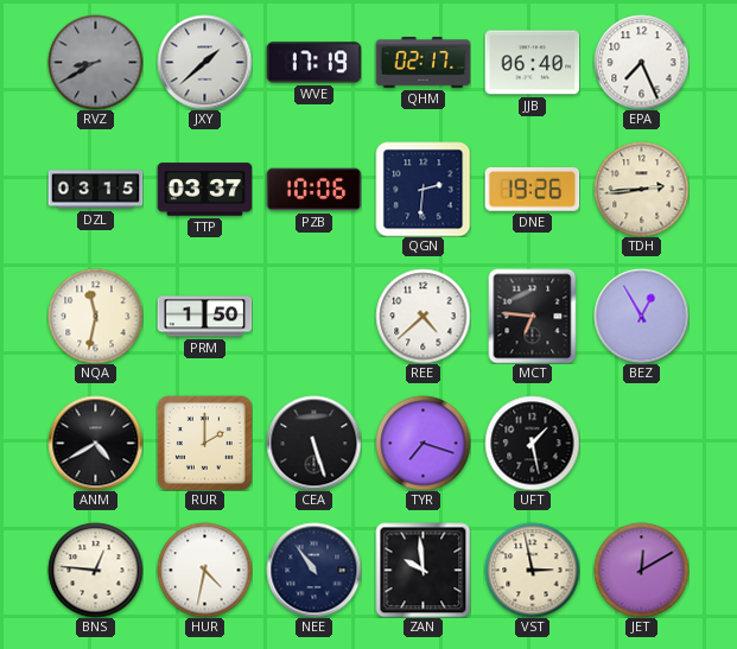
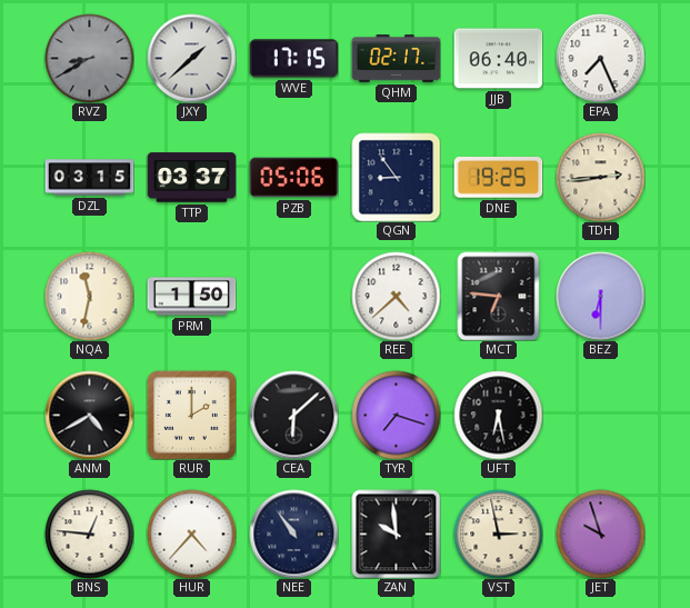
WVE: 17:19 -> 17:15 (293, 59)
PZB: 10:06 -> 05:06 (293, 178)
QGN: 2:31 -> 8:54 (396, 177)
DNE: 19:26 -> 19:25 (498, 178)
BEZ: 12:55 -> 6:30 (600, 296)
CEA: 5:27 -> 6:08 (293, 415)
UFT: 1:28 -> 6:28 (498, 415)
HUR: 4:32 -> 4:37 (191, 534)
JET: 12:10 -> 9:57 (600, 534)
